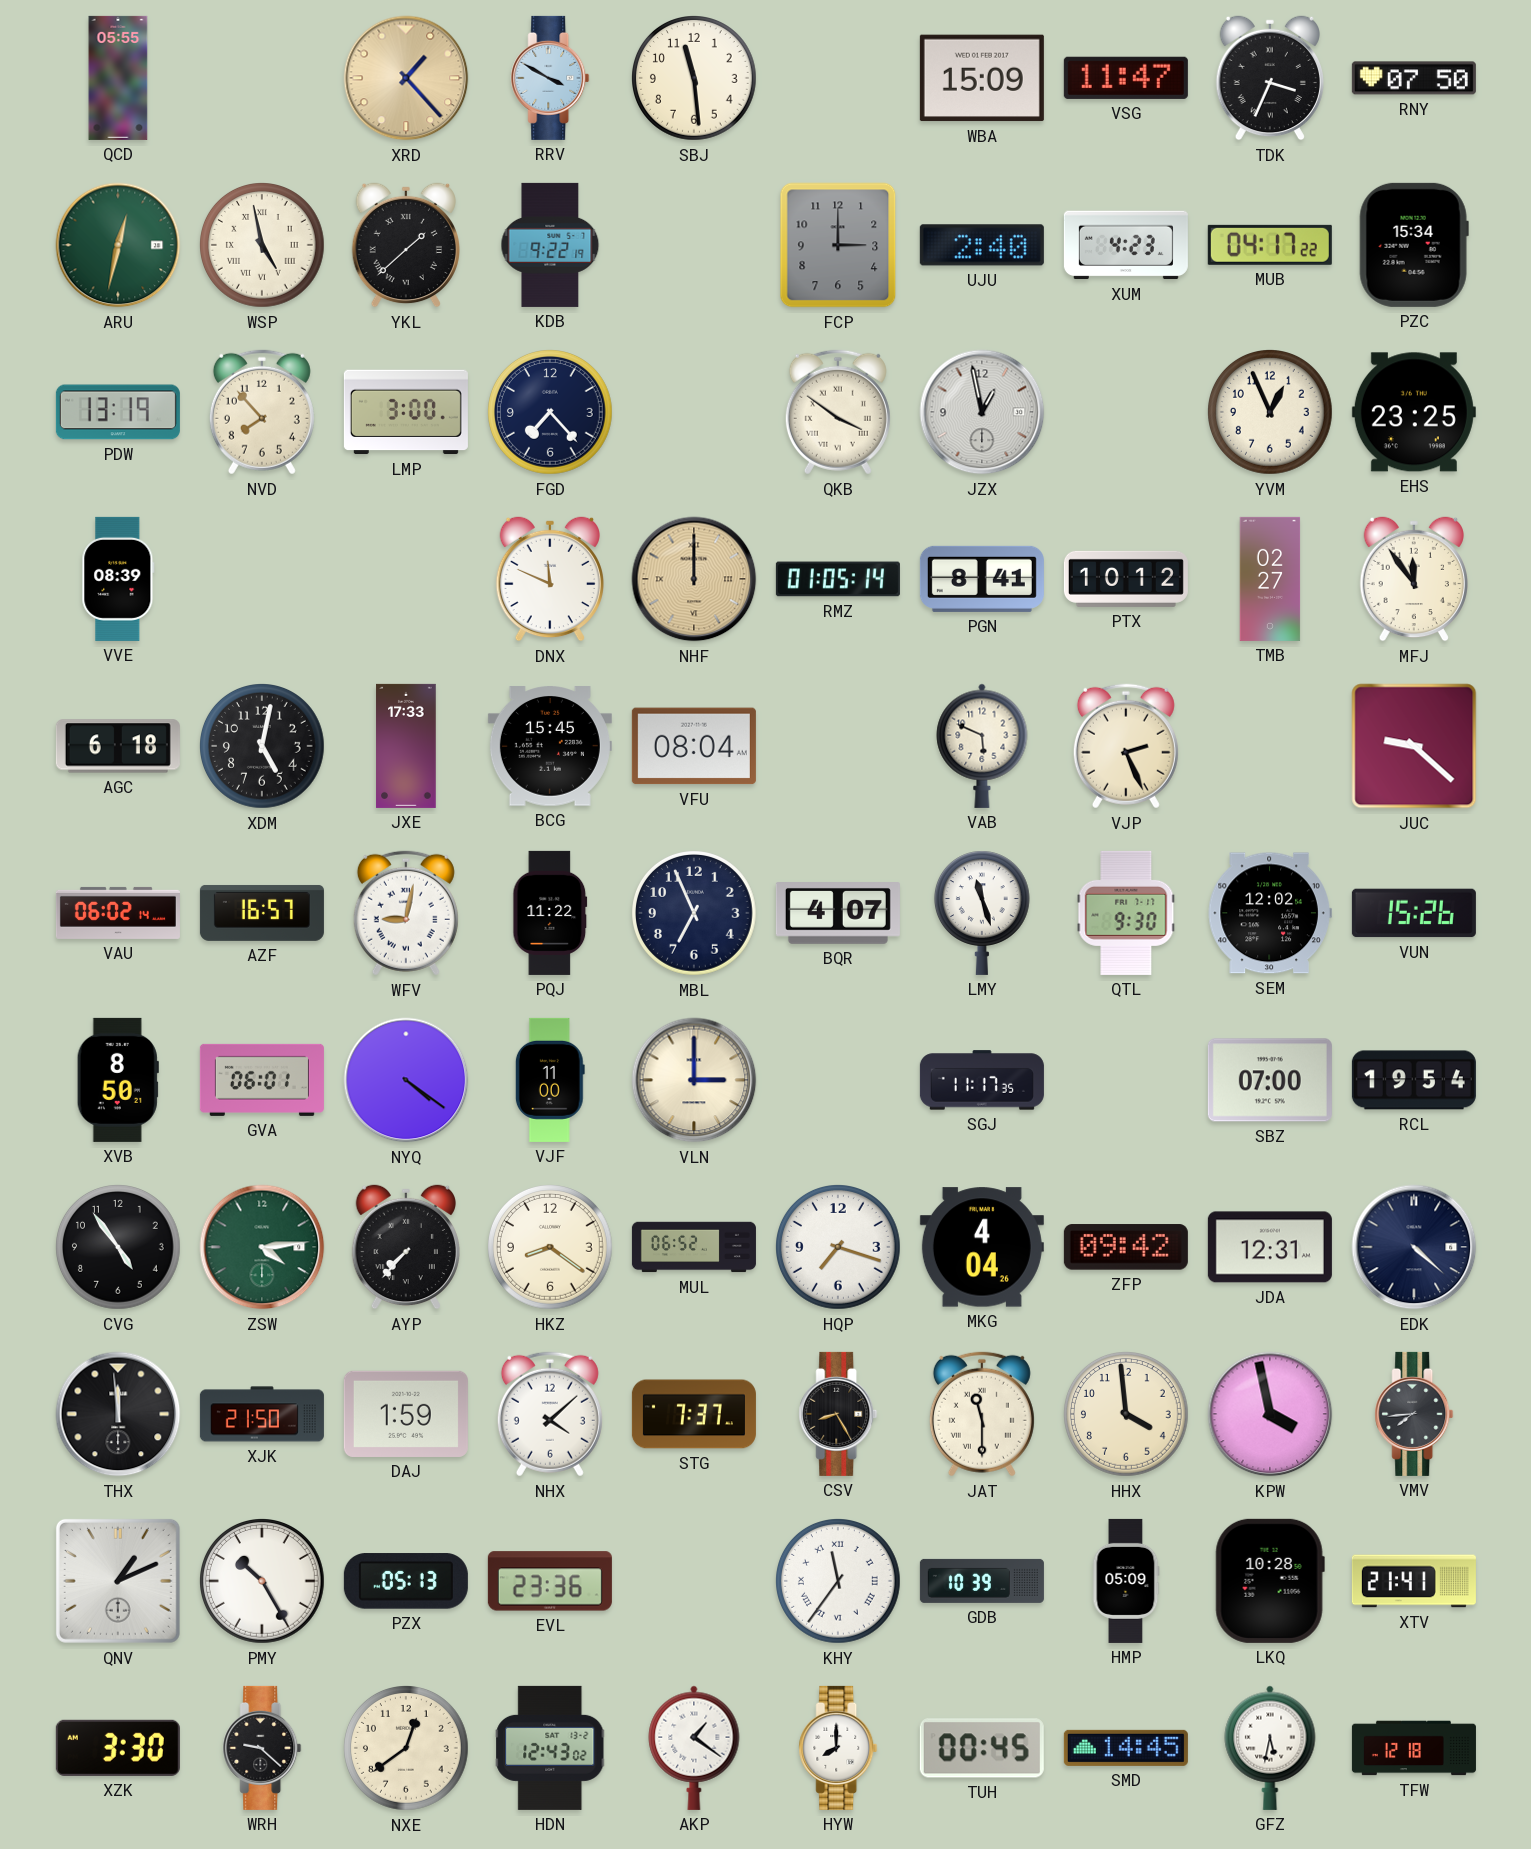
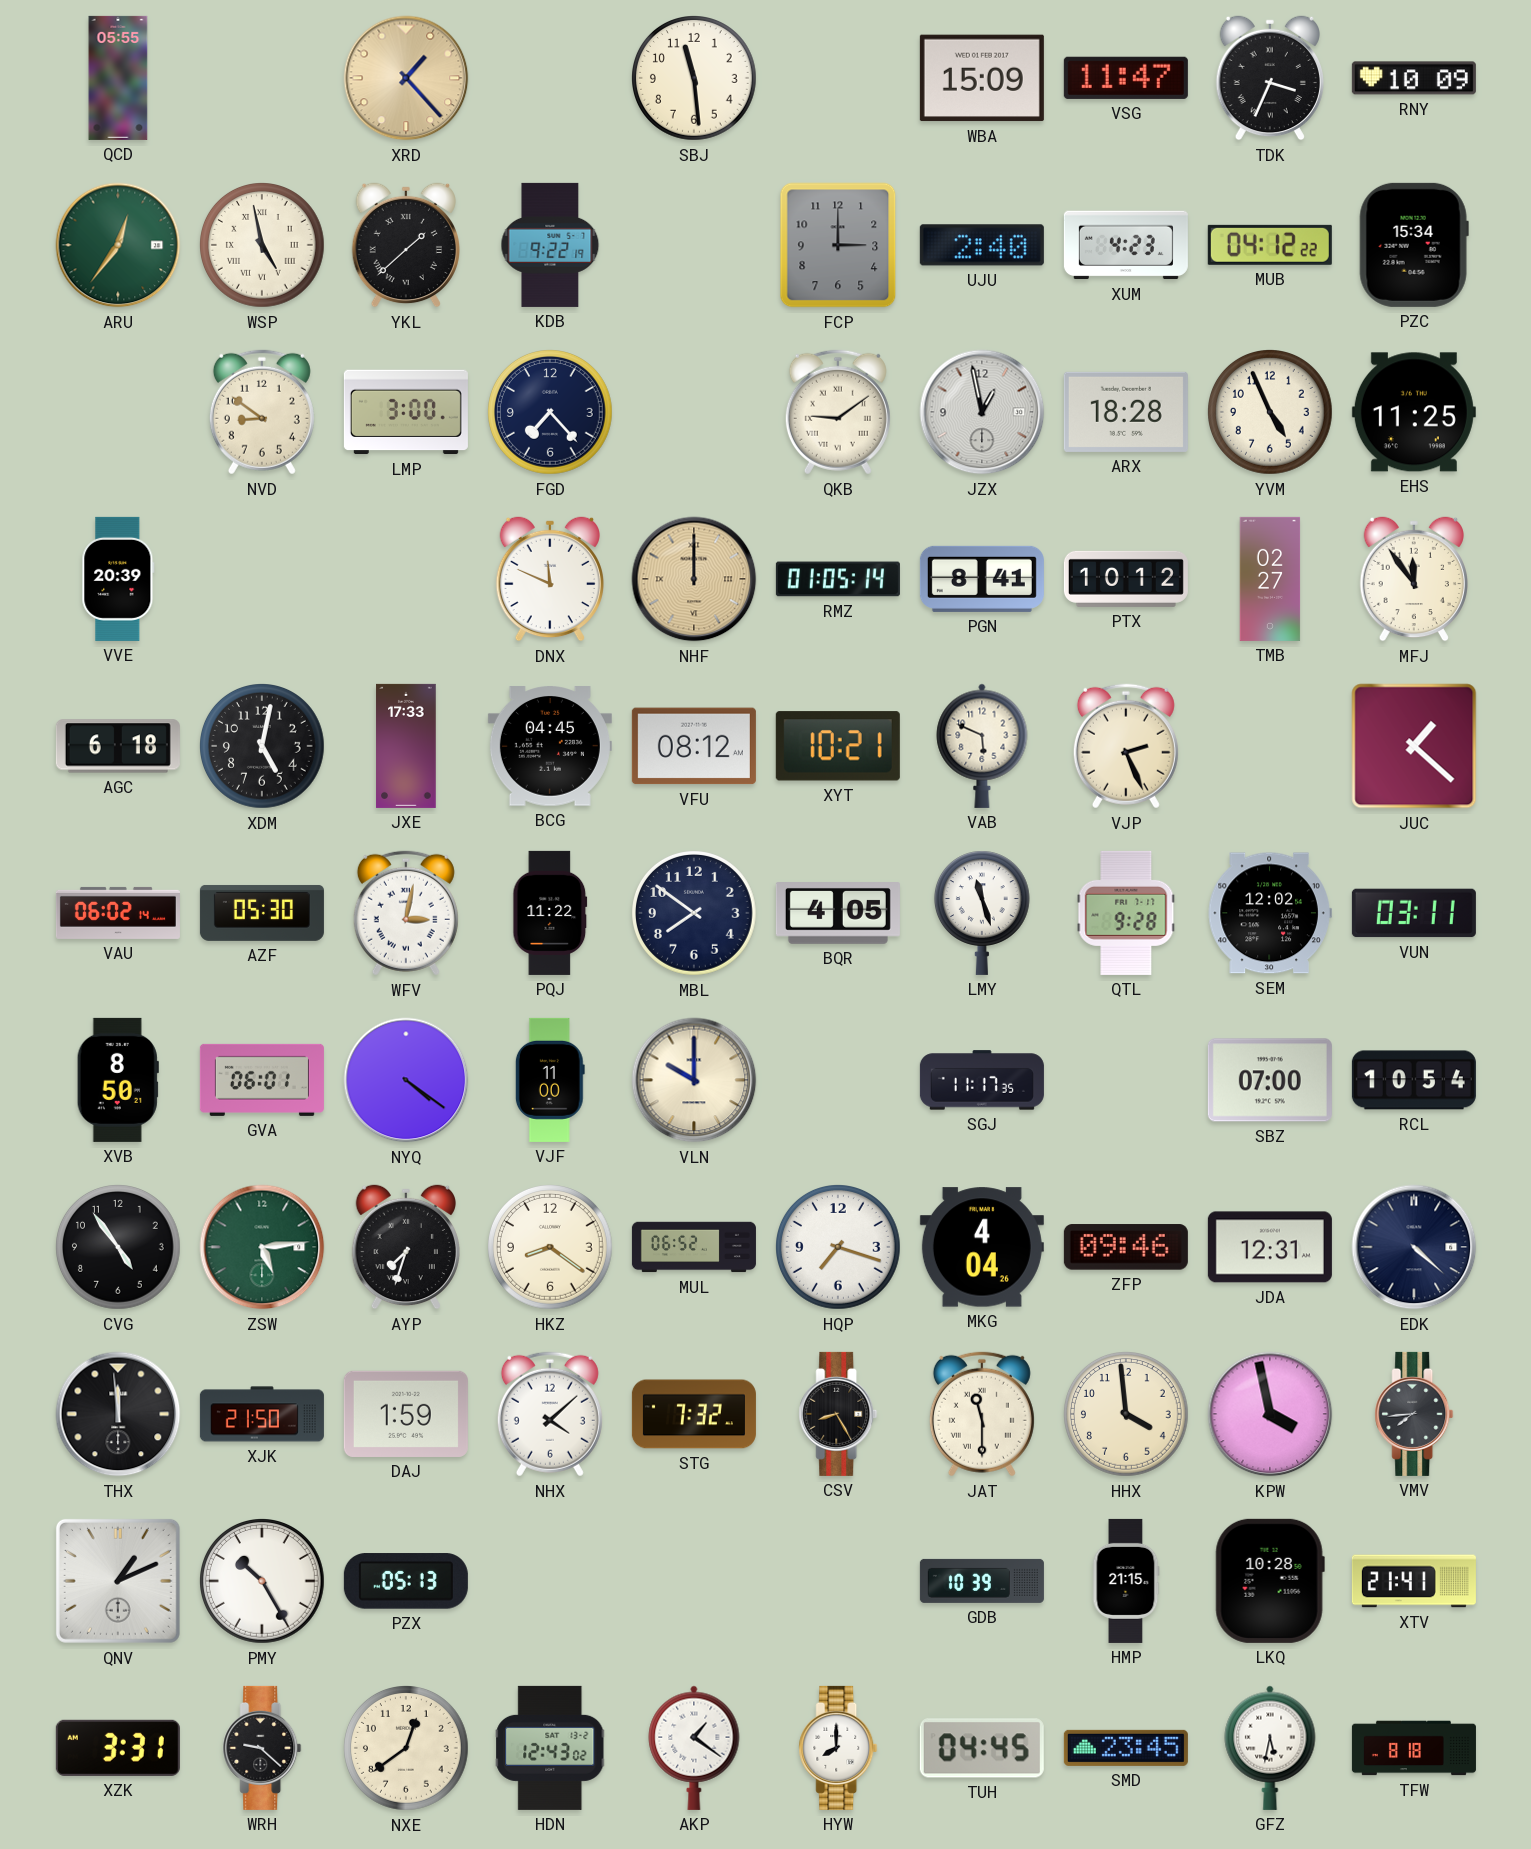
RRV: 3:50 -> none (550, 78)
RNY: 07:50 -> 10:09 (1414, 78)
ARU: 12:32 -> 12:36 (118, 245)
MUB: 04:17 -> 04:12 (1270, 245)
PDW: 13:19 -> none (118, 412)
NVD: 7:53 -> 8:51 (262, 412)
QKB: 3:51 -> 9:09 (838, 412)
ARX: none -> 18:28 (1126, 412)
YVM: 12:56 -> 4:56 (1271, 413)
EHS: 23:25 -> 11:25 (1414, 412)
VVE: 08:39 -> 20:39 (118, 579)
BCG: 15:45 -> 04:45 (550, 746)
VFU: 08:04 -> 08:12 (694, 746)
XYT: none -> 10:21 (838, 746)
JUC: 9:22 -> 1:22 (1414, 746)
AZF: 16:57 -> 05:30 (262, 913)
WFV: 9:02 -> 3:02 (406, 913)
MBL: 6:56 -> 7:51 (695, 914)
BQR: 4:07 -> 4:05 (838, 914)
QTL: 9:30 -> 9:28 (1126, 913)
VUN: 15:26 -> 03:11 (1414, 913)
VLN: 3:00 -> 10:00 (694, 1080)
RCL: 19:54 -> 10:54 (1414, 1080)
ZSW: 4:14 -> 5:14 (262, 1247)
AYP: 7:37 -> 7:33 (406, 1247)
ZFP: 09:42 -> 09:46 (1126, 1247)
STG: 7:37 -> 7:32 (694, 1414)
EVL: 23:36 -> none (550, 1581)
KHY: 11:36 -> none (839, 1582)
HMP: 05:09 -> 21:15 (1126, 1581)
XZK: 3:30 -> 3:31 (118, 1748)
TUH: 00:45 -> 04:45 (982, 1748)
SMD: 14:45 -> 23:45 (1126, 1748)
TFW: 12:18 -> 8:18 (1414, 1748)
